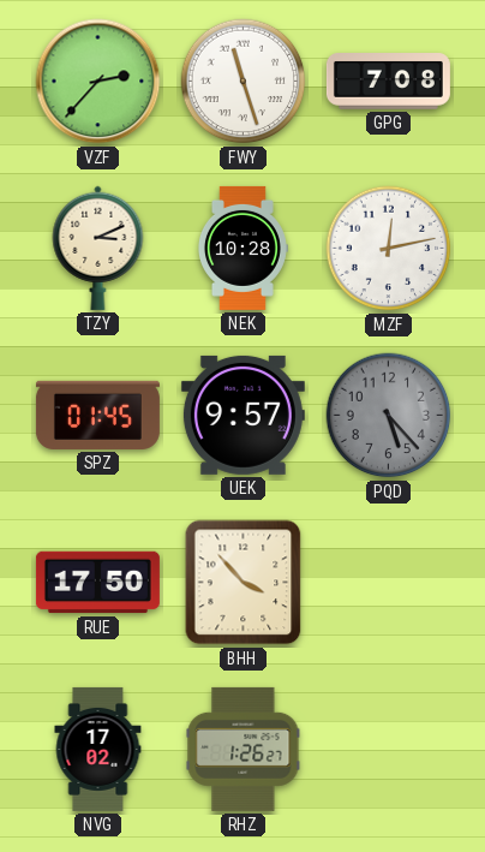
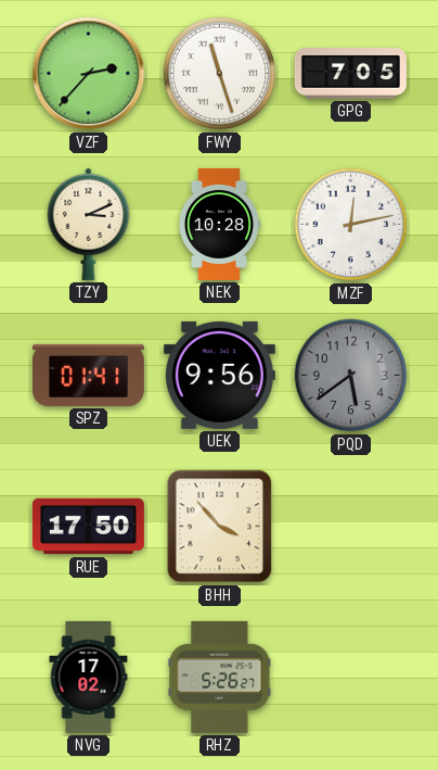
GPG: 7:08 -> 7:05 (350, 74)
SPZ: 01:45 -> 01:41 (88, 375)
UEK: 9:57 -> 9:56 (219, 375)
PQD: 5:23 -> 5:39 (351, 376)
RHZ: 1:26 -> 5:26 (220, 677)
